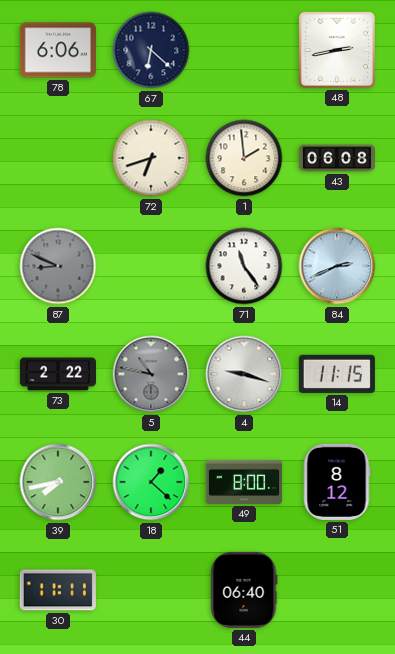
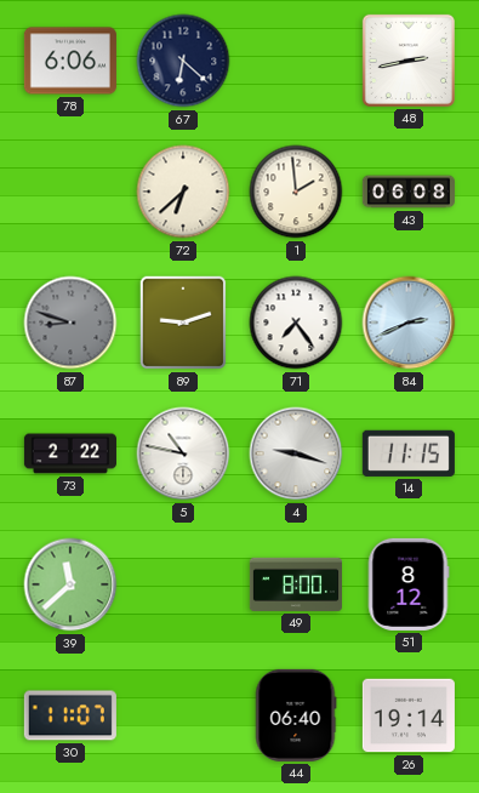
72: 6:42 -> 6:38 (183, 192)
87: 8:49 -> 8:48 (70, 323)
89: none -> 9:12 (183, 323)
71: 11:24 -> 7:24 (296, 323)
5 dial: grey -> white (183, 453)
39: 7:43 -> 11:38 (70, 584)
18: 1:22 -> none (151, 482)
30: 11:11 -> 11:07 (70, 715)
26: none -> 19:14 (409, 715)
